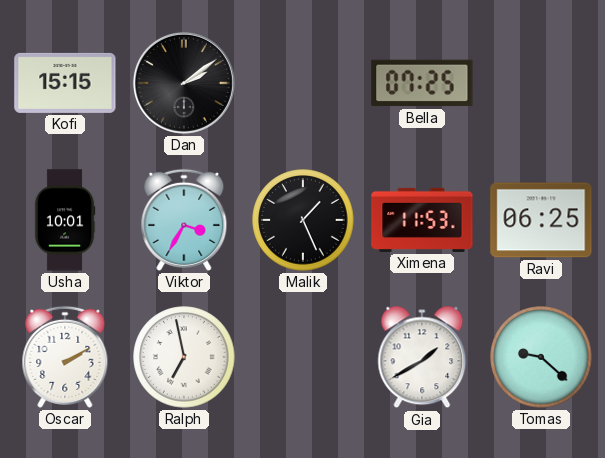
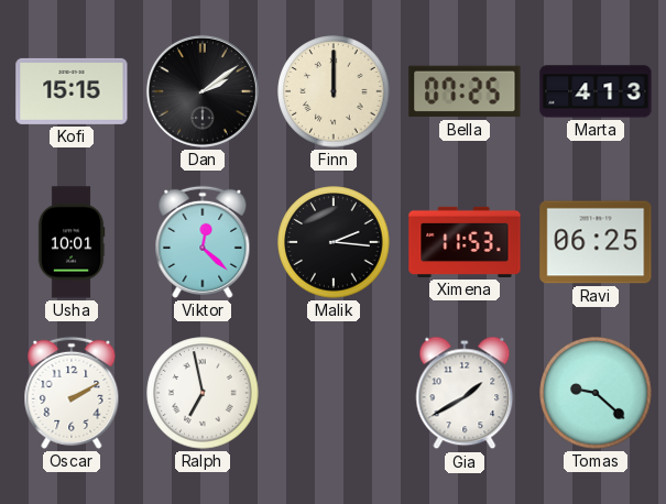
Finn: none -> 12:00 (334, 91)
Marta: none -> 4:13 (596, 91)
Viktor: 3:35 -> 12:22 (203, 242)
Malik: 1:26 -> 2:16 (334, 242)
